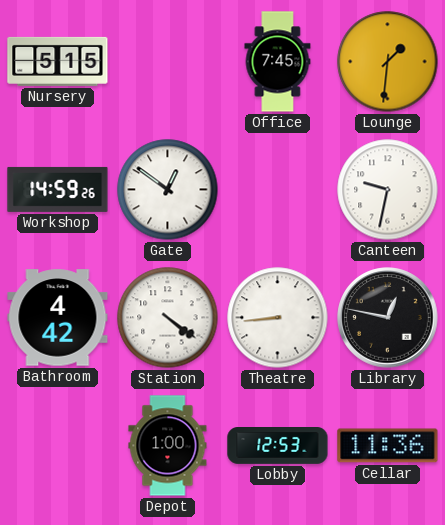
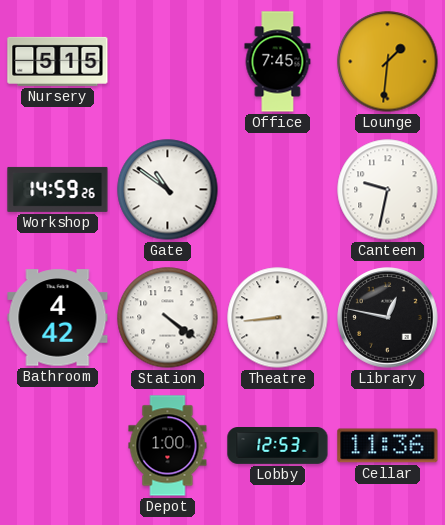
Gate: 12:51 -> 10:51 (168, 190)
